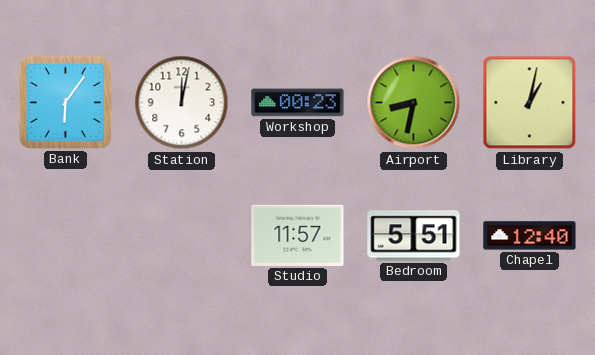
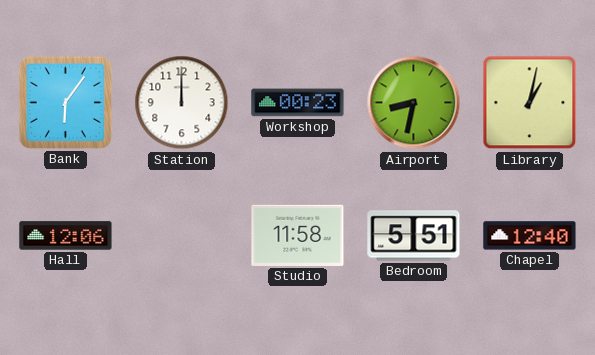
Station: 12:02 -> 12:00 (182, 103)
Hall: none -> 12:06 (66, 236)
Studio: 11:57 -> 11:58 (298, 235)
